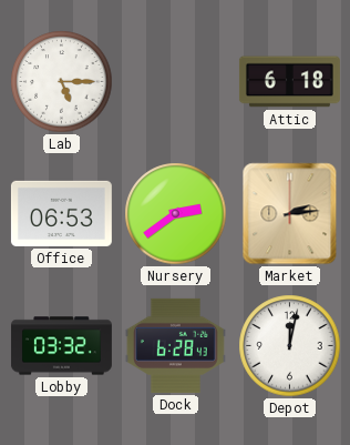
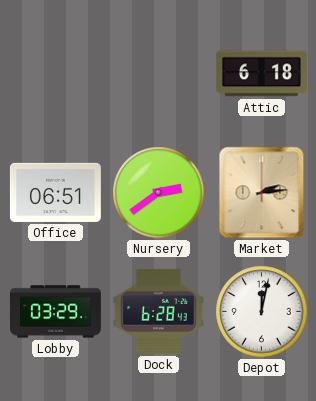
Lab: 5:15 -> none (62, 82)
Office: 06:53 -> 06:51 (55, 192)
Lobby: 03:32 -> 03:29 (55, 312)
